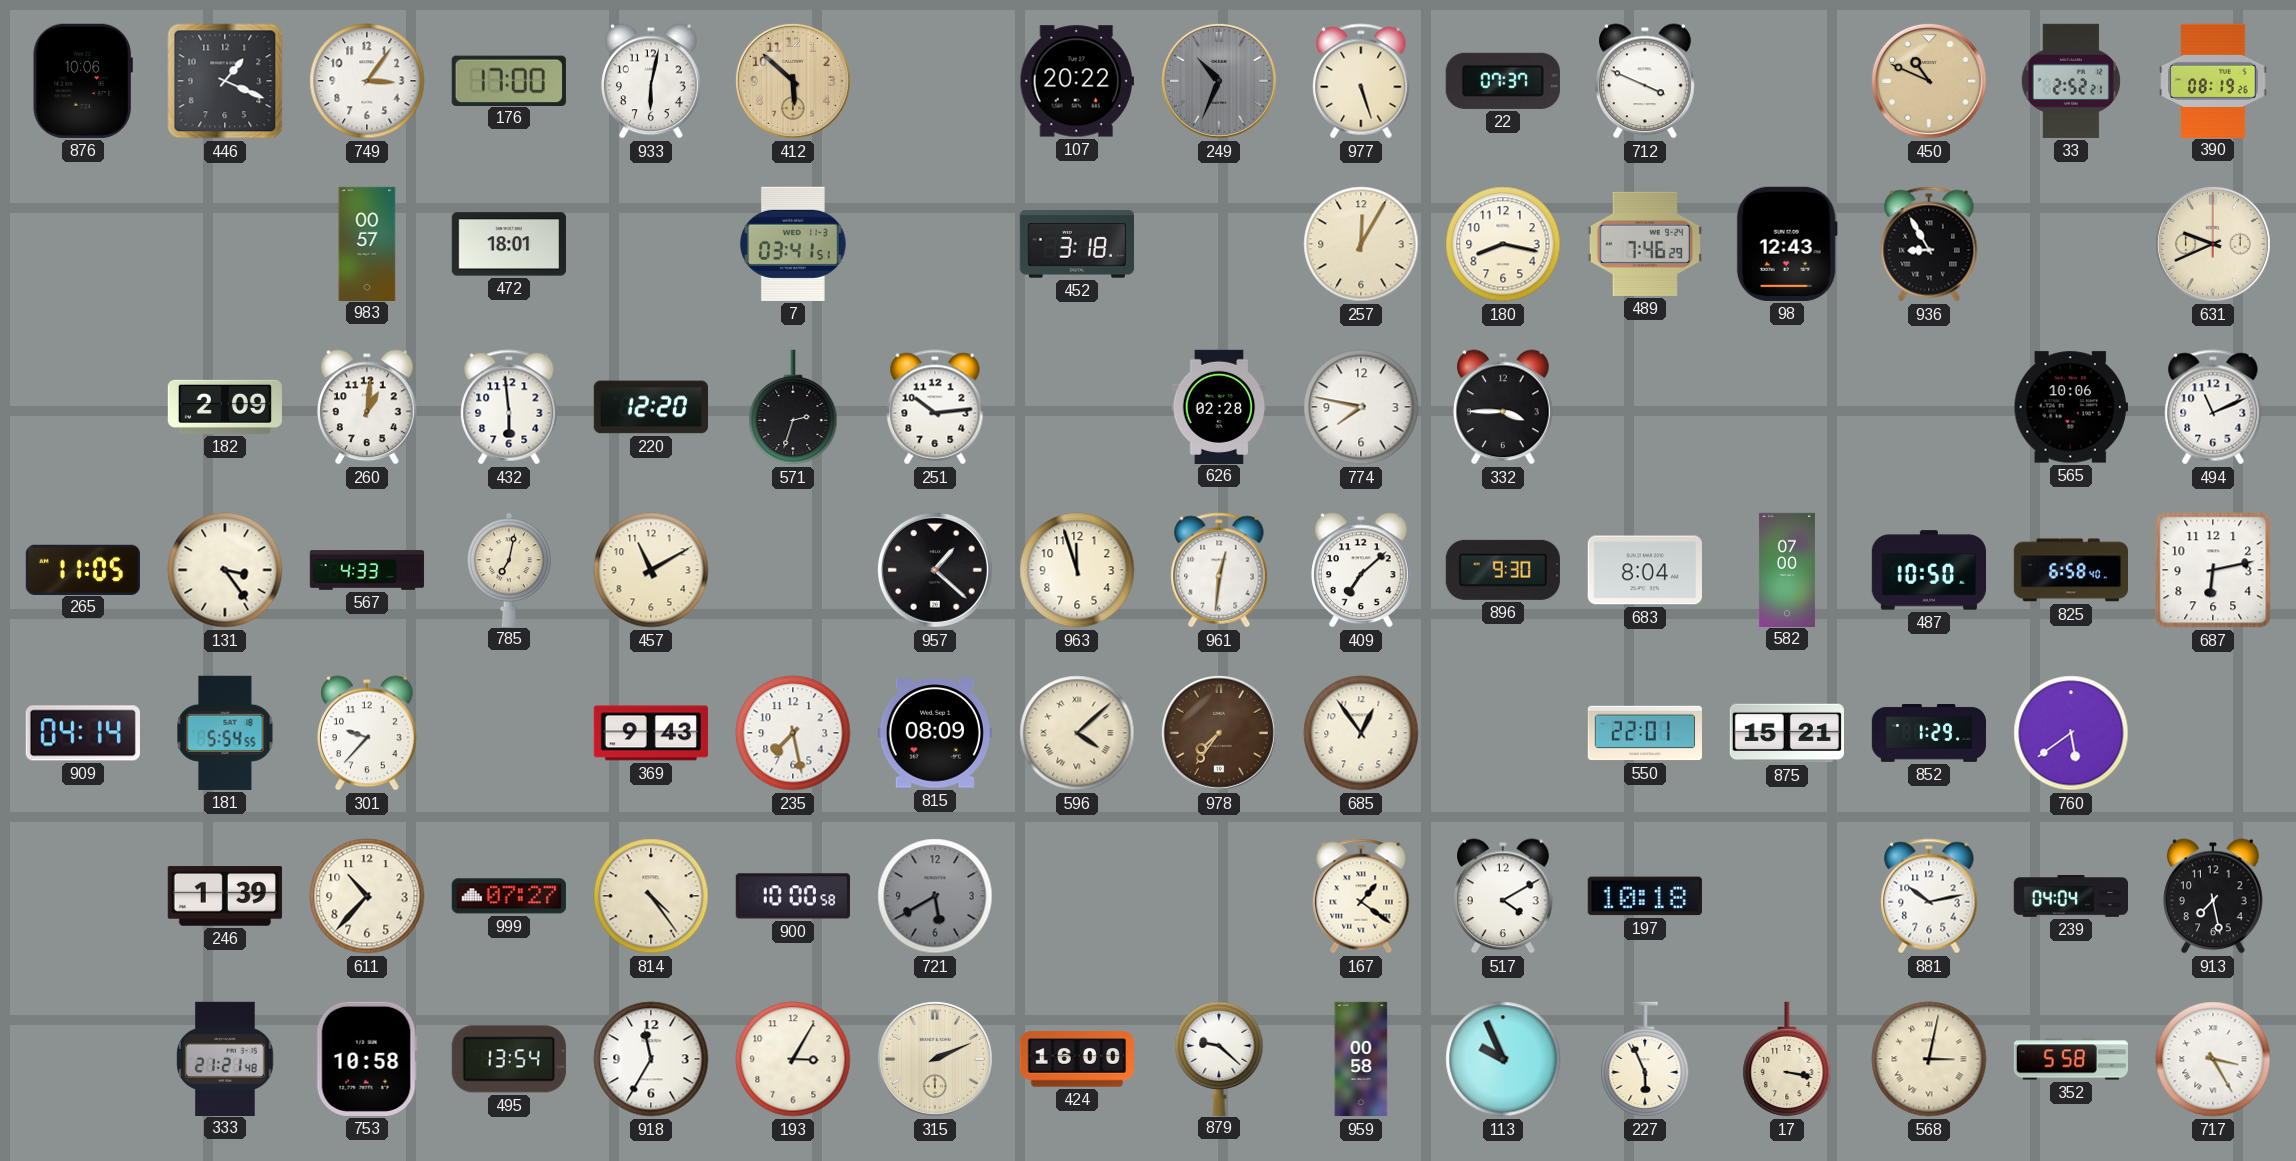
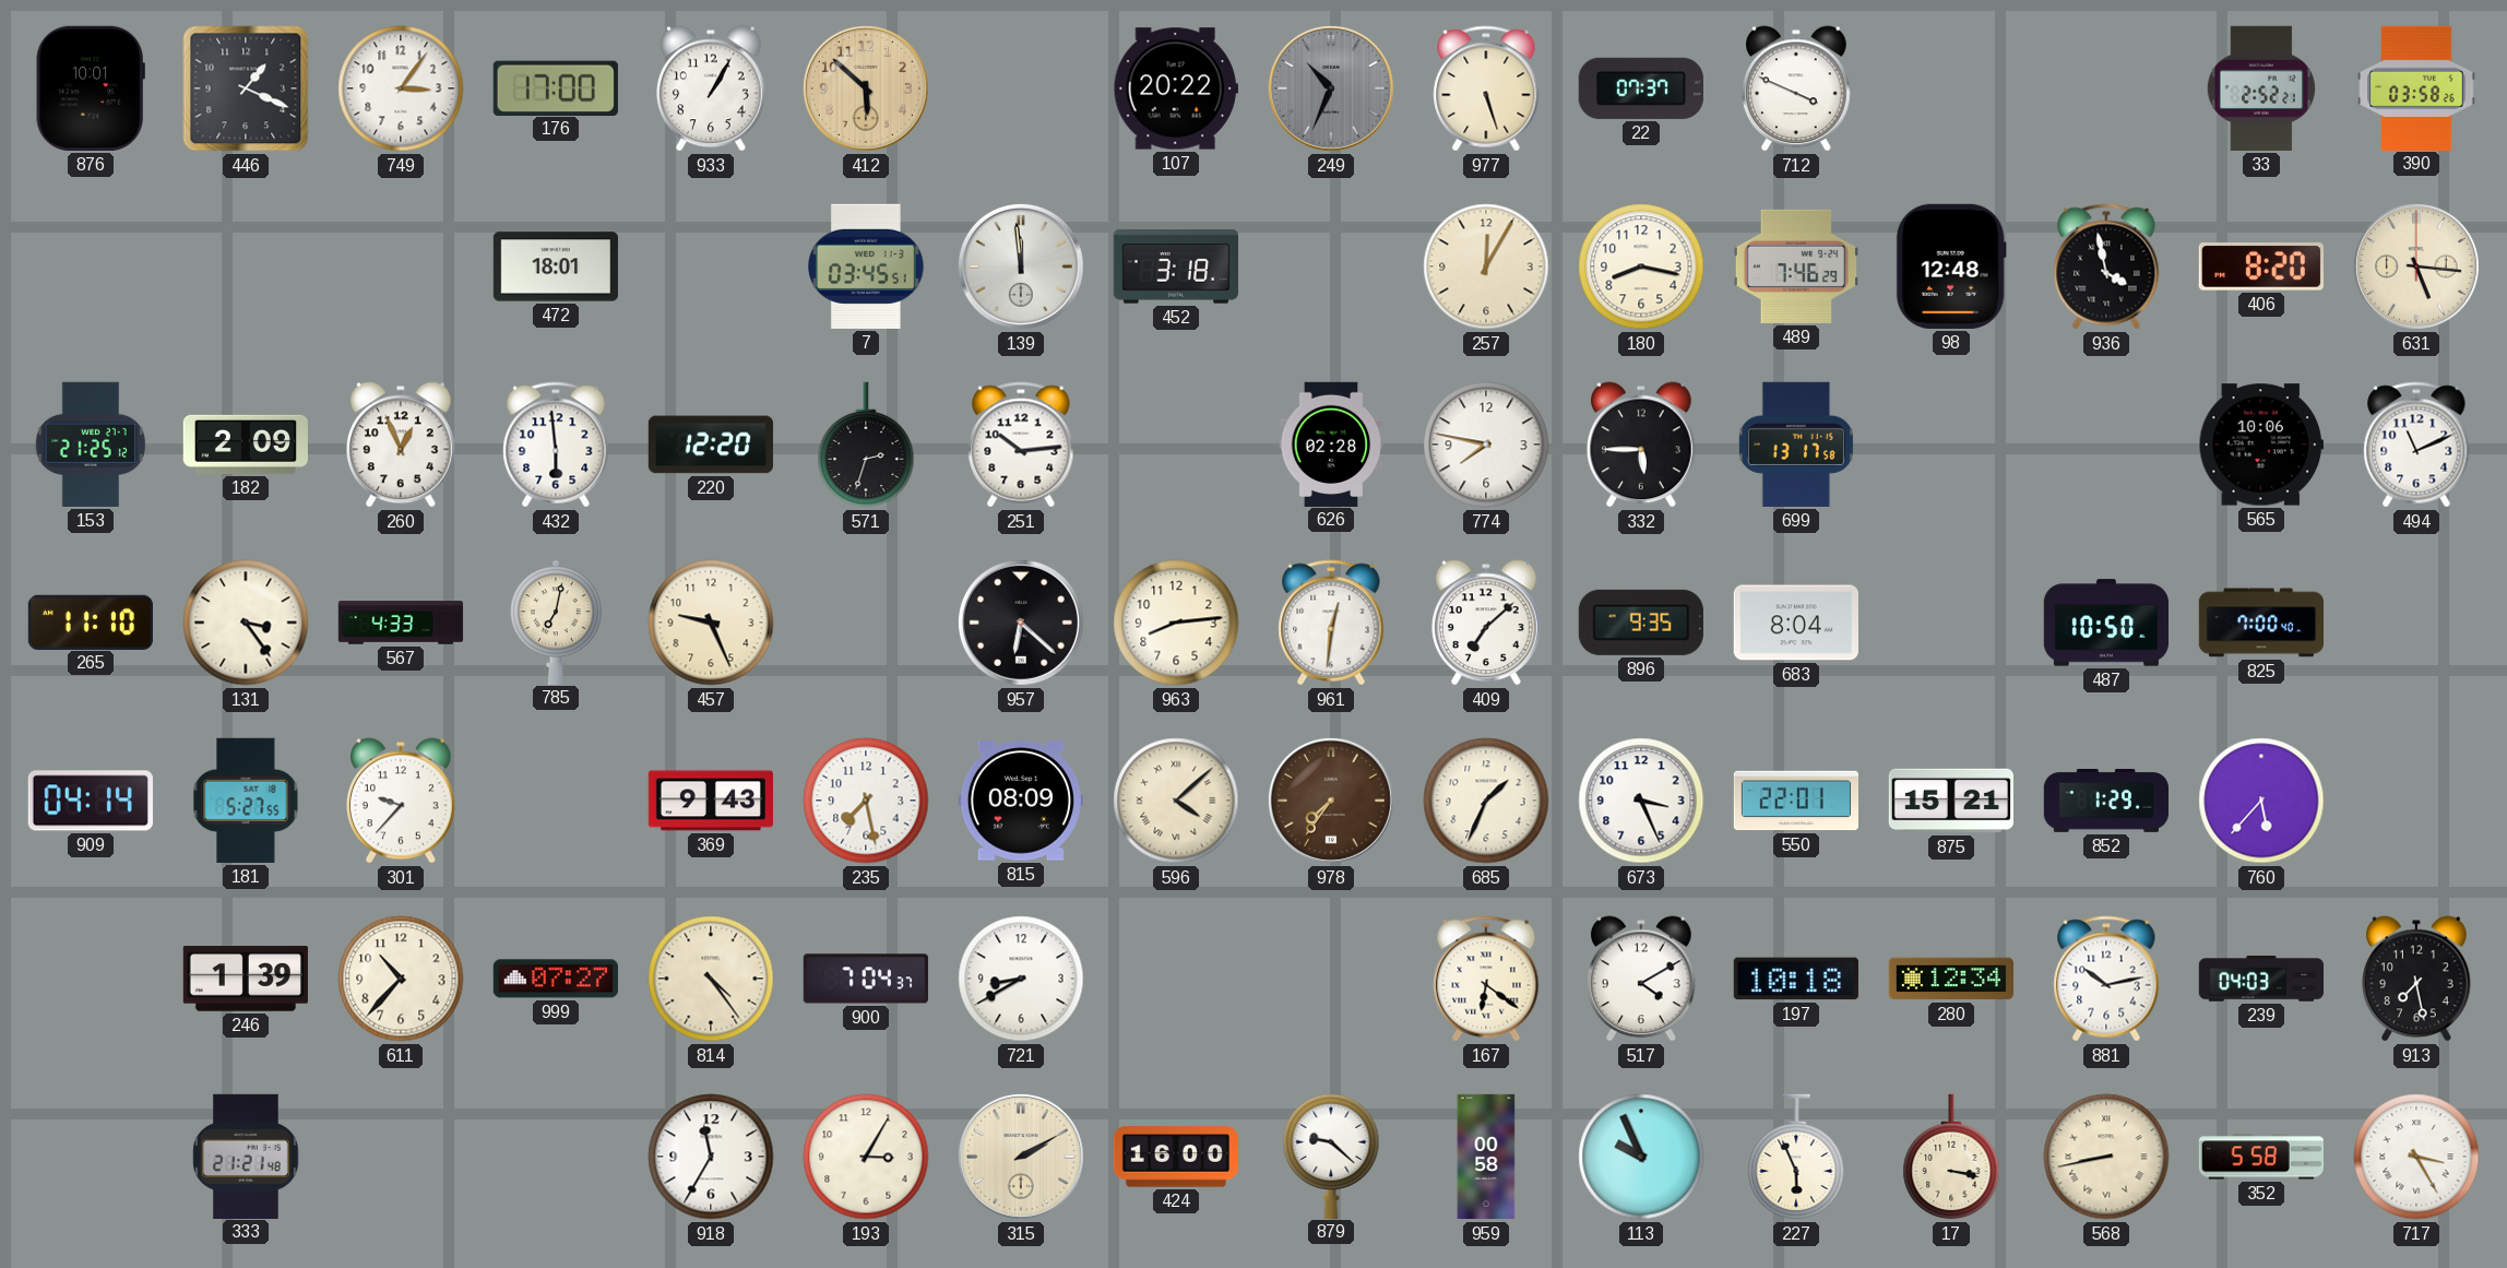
876: 10:06 -> 10:01 (91, 88)
933: 6:02 -> 1:05 (712, 88)
450: 10:49 -> none (1929, 81)
390: 08:19 -> 03:58 (2416, 87)
983: 00:57 -> none (367, 243)
7: 03:41 -> 03:45 (867, 266)
139: none -> 11:59 (1021, 266)
98: 12:43 -> 12:48 (1951, 266)
936: 8:55 -> 3:58 (2106, 266)
406: none -> 8:20 (2261, 266)
631: 9:41 -> 5:16 (2416, 266)
153: none -> 21:25 (91, 445)
260: 1:01 -> 12:56 (402, 445)
332: 3:45 -> 5:45 (1642, 445)
699: none -> 13:17 (1796, 445)
265: 11:05 -> 11:10 (91, 621)
457: 11:10 -> 9:26 (711, 623)
957: 1:22 -> 6:22 (1021, 623)
963: 11:57 -> 8:14 (1176, 623)
896: 9:30 -> 9:35 (1641, 623)
582: 07:00 -> none (1787, 569)
825: 6:58 -> 7:00 (2260, 623)
687: 6:13 -> none (2213, 570)
181: 5:54 -> 5:27 (246, 801)
685: 12:54 -> 1:34 (1486, 801)
673: none -> 3:26 (1641, 801)
760: 5:39 -> 5:37 (2261, 801)
900: 10:00 -> 7:04 (866, 979)
721: 5:40 -> 8:40 (1021, 979)
721 dial: grey -> white (1021, 979)
167: 1:21 -> 6:21 (1486, 979)
280: none -> 12:34 (1950, 979)
239: 04:04 -> 04:03 (2260, 980)
753: 10:58 -> none (367, 1059)
495: 13:54 -> none (509, 1059)
315: 2:11 -> 2:10 (1021, 1157)
568: 3:02 -> 8:43 (2106, 1157)
